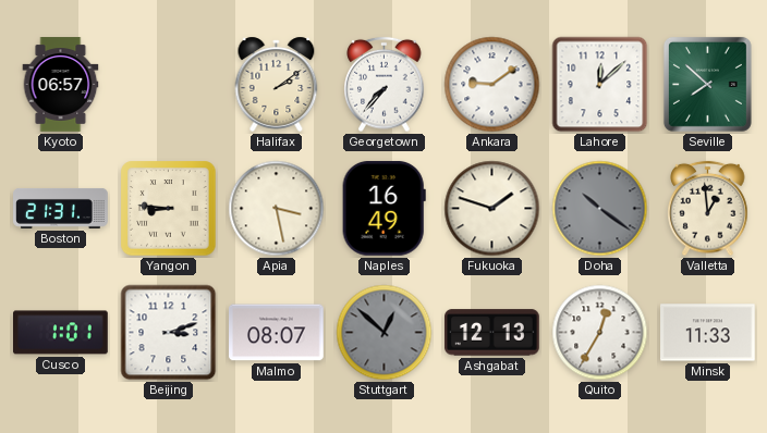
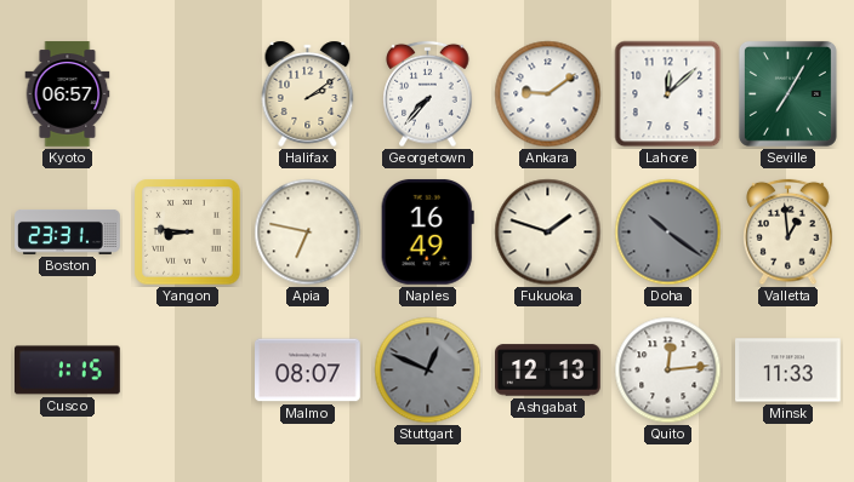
Seville: 7:52 -> 7:05 (787, 93)
Boston: 21:31 -> 23:31 (68, 231)
Apia: 3:28 -> 6:47 (308, 233)
Cusco: 1:01 -> 1:15 (68, 371)
Beijing: 3:12 -> none (169, 333)
Stuttgart: 12:52 -> 12:49 (428, 371)
Quito: 12:35 -> 12:14 (668, 371)
